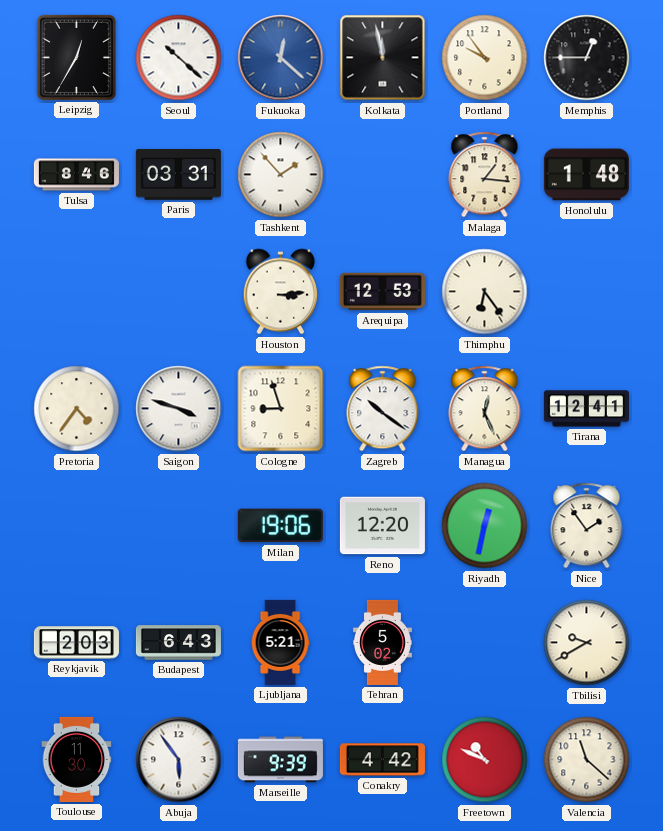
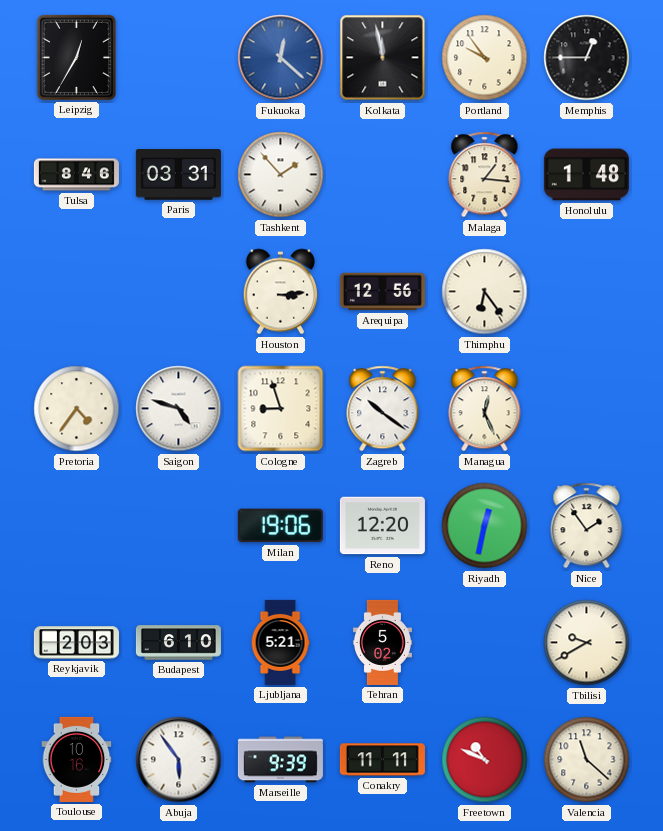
Seoul: 10:22 -> none (179, 58)
Arequipa: 12:53 -> 12:56 (382, 292)
Saigon: 3:48 -> 4:48 (179, 409)
Tirana: 12:41 -> none (586, 409)
Budapest: 6:43 -> 6:10 (178, 643)
Toulouse: 11:30 -> 10:16 (77, 759)
Conakry: 4:42 -> 11:11 (382, 760)
